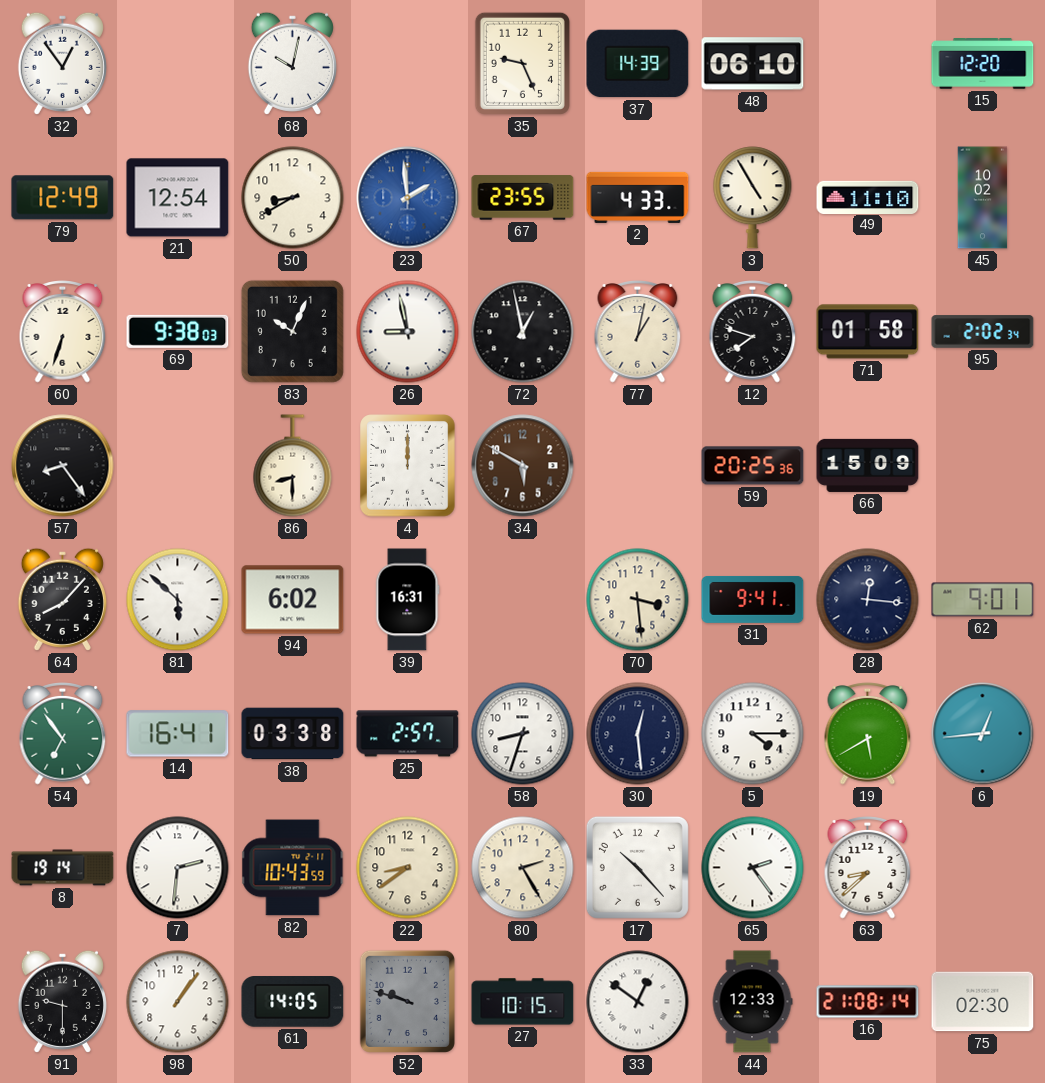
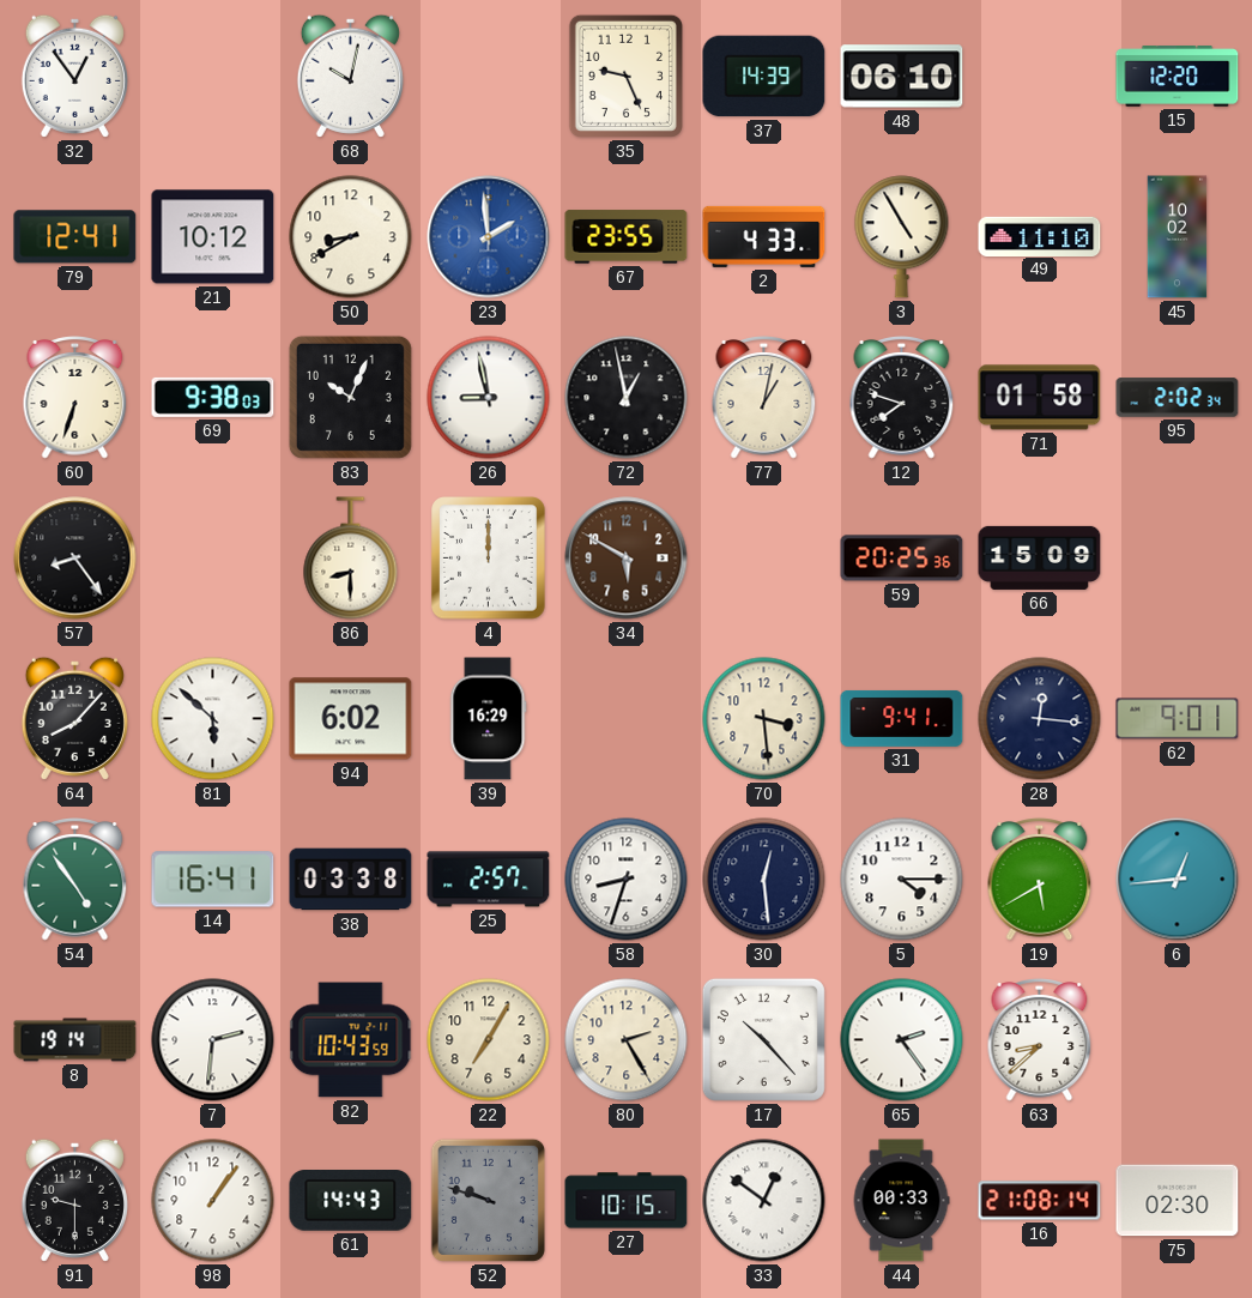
79: 12:49 -> 12:41 (75, 237)
21: 12:54 -> 10:12 (213, 237)
39: 16:31 -> 16:29 (489, 719)
54: 6:54 -> 4:54 (75, 880)
22: 8:39 -> 7:05 (489, 1040)
61: 14:05 -> 14:43 (351, 1201)
44: 12:33 -> 00:33 (901, 1201)
